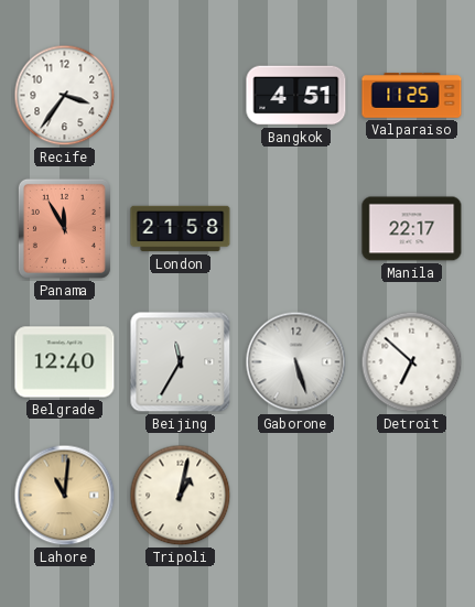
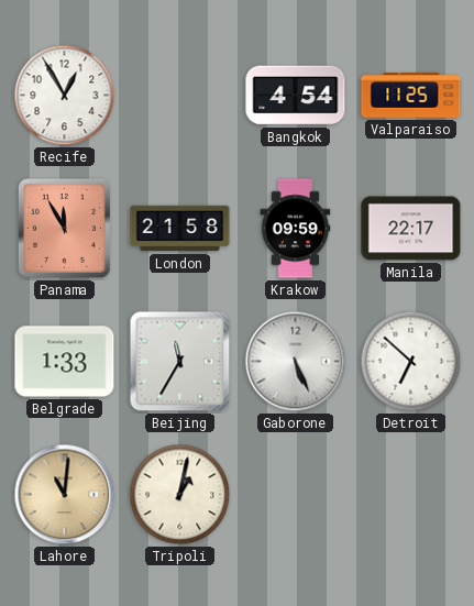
Recife: 3:36 -> 12:55 (65, 96)
Bangkok: 4:51 -> 4:54 (296, 96)
Krakow: none -> 09:59 (296, 229)
Belgrade: 12:40 -> 1:33 (65, 362)
Gaborone: 5:27 -> 5:26 (296, 362)
